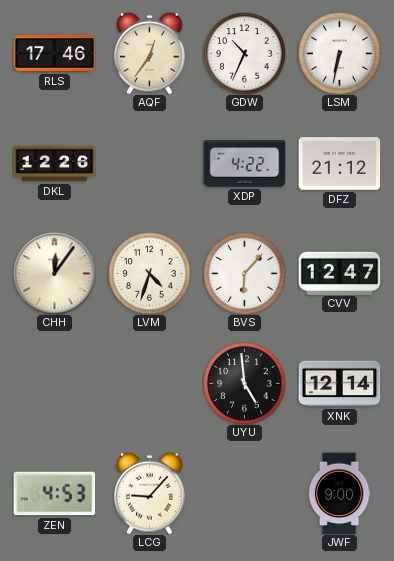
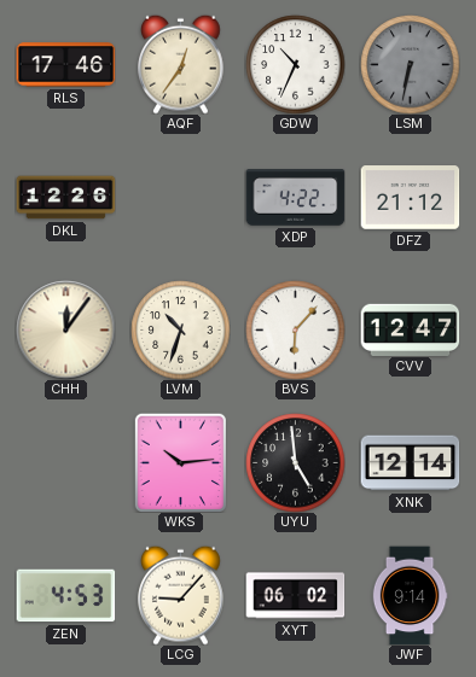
LSM dial: white -> grey (410, 64)
LVM: 4:33 -> 10:33 (180, 329)
WKS: none -> 10:14 (180, 462)
XYT: none -> 06:02 (295, 596)
JWF: 9:00 -> 9:14 (410, 595)
